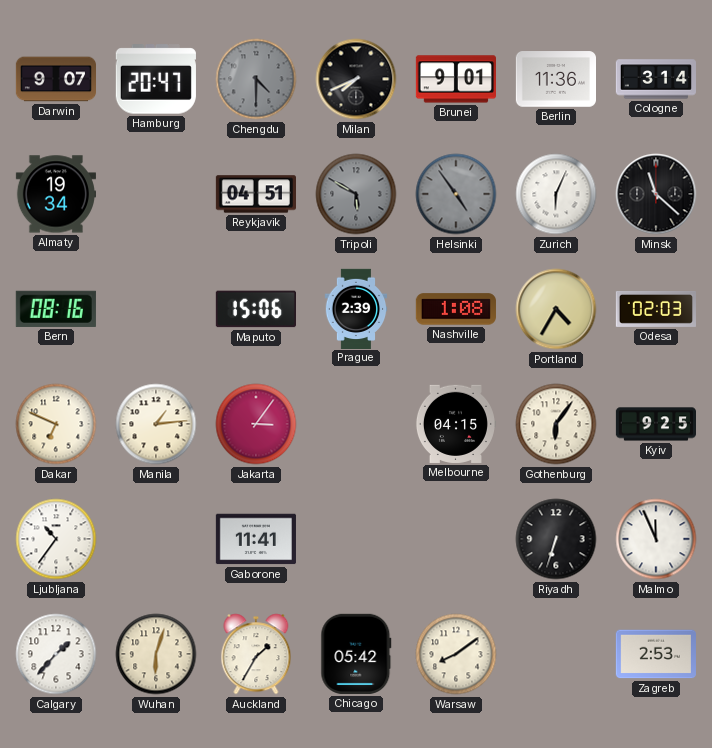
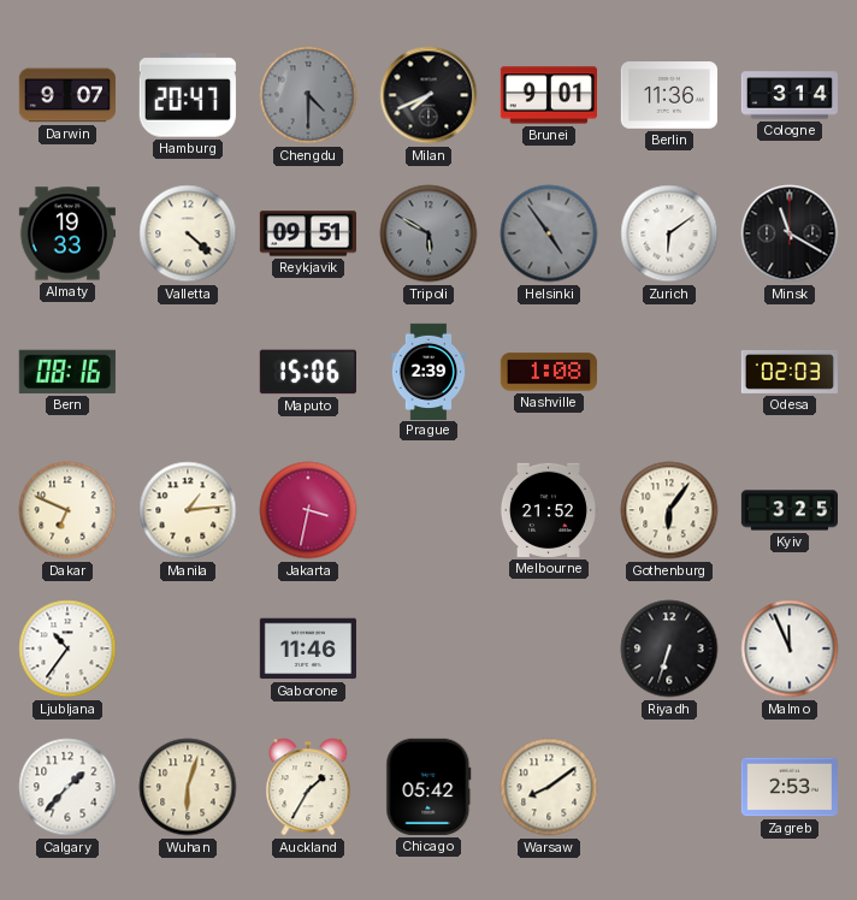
Almaty: 19:34 -> 19:33 (66, 233)
Valletta: none -> 4:22 (188, 233)
Reykjavik: 04:51 -> 09:51 (307, 233)
Zurich: 6:04 -> 6:09 (669, 233)
Minsk: 11:22 -> 11:20 (790, 233)
Portland: 4:35 -> none (556, 309)
Jakarta: 3:06 -> 3:32 (308, 510)
Melbourne: 04:15 -> 21:52 (548, 510)
Kyiv: 9:25 -> 3:25 (788, 510)
Gaborone: 11:41 -> 11:46 (308, 649)
